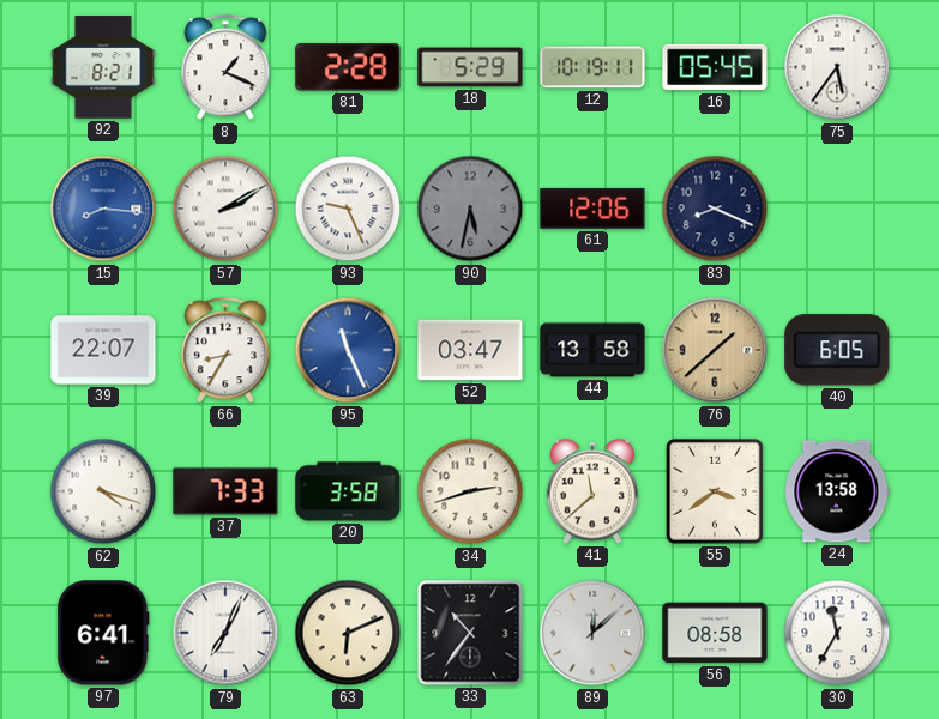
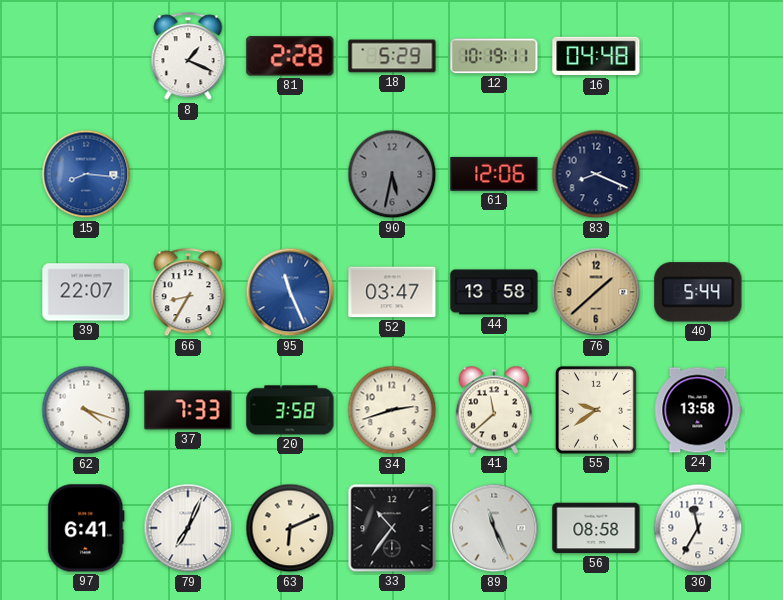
92: 8:21 -> none (103, 67)
16: 05:45 -> 04:48 (596, 56)
75: 5:36 -> none (837, 67)
57: 2:10 -> none (225, 209)
93: 9:26 -> none (348, 209)
40: 6:05 -> 5:44 (698, 292)
55: 3:39 -> 9:39 (596, 410)
89: 12:08 -> 11:26 (494, 528)
